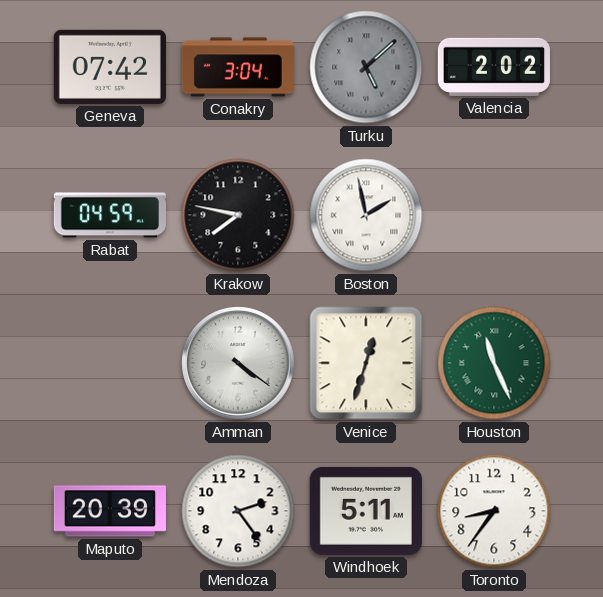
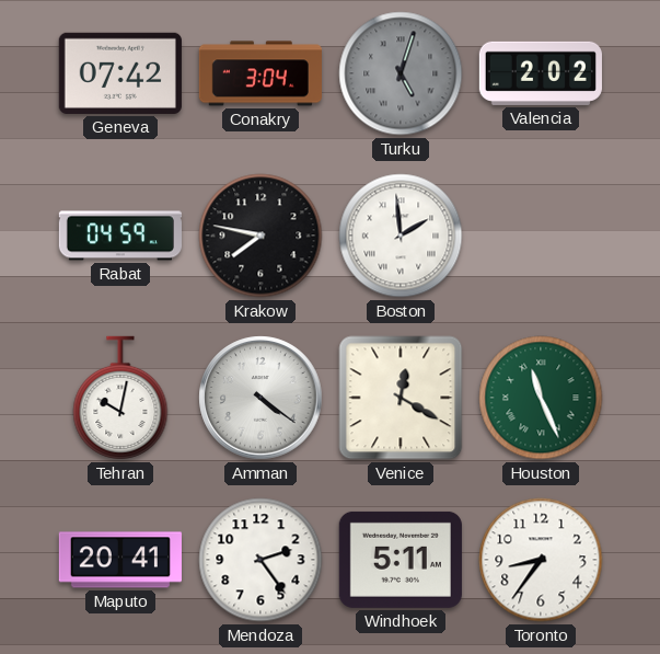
Turku: 5:08 -> 5:03 (401, 73)
Boston: 1:58 -> 1:59 (401, 236)
Tehran: none -> 10:02 (120, 398)
Venice: 12:33 -> 12:20 (401, 398)
Maputo: 20:39 -> 20:41 (120, 560)
